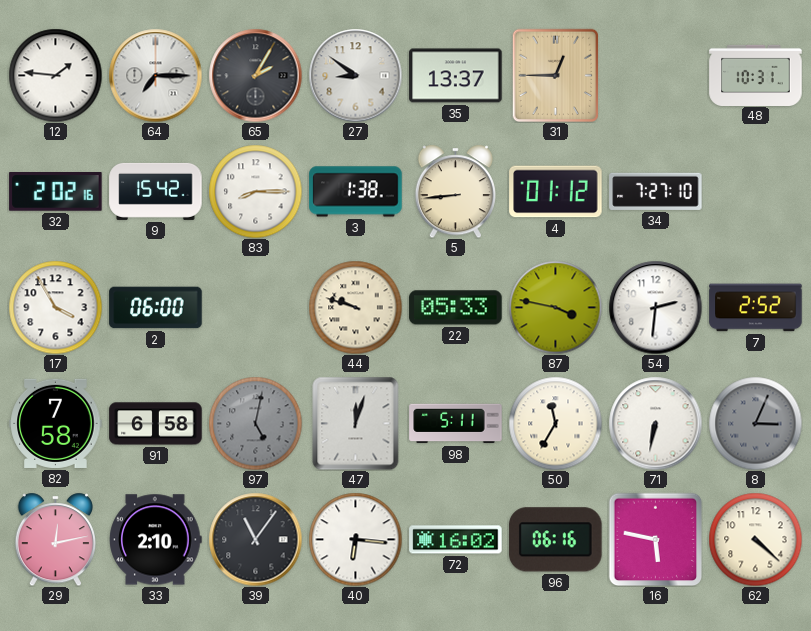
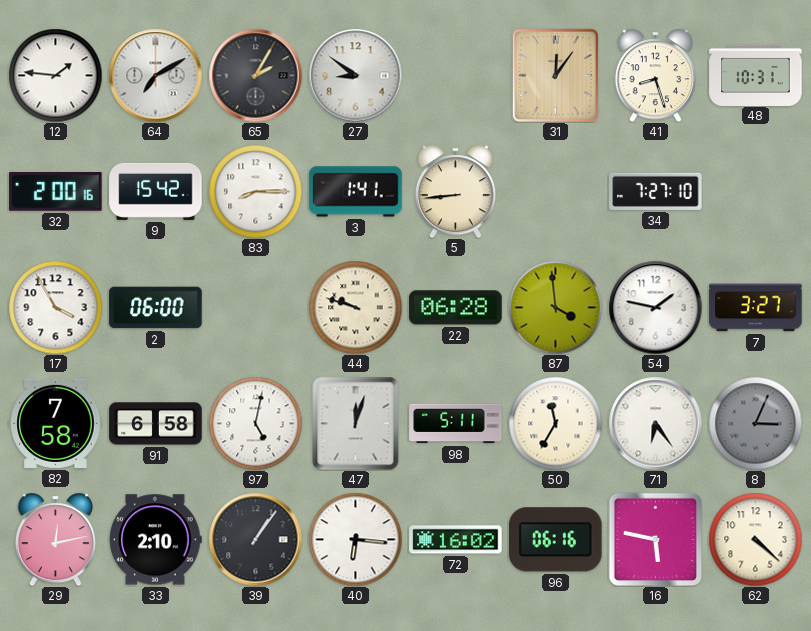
64: 7:15 -> 7:10 (155, 75)
35: 13:37 -> none (456, 76)
31: 12:45 -> 12:06 (556, 75)
41: none -> 8:27 (655, 75)
32: 2:02 -> 2:00 (56, 192)
3: 1:38 -> 1:41 (356, 192)
4: 01:12 -> none (556, 192)
22: 05:33 -> 06:28 (456, 308)
87: 3:47 -> 3:59 (555, 307)
54: 2:31 -> 1:47 (655, 307)
7: 2:52 -> 3:27 (756, 308)
97 dial: grey -> white (255, 423)
71: 6:32 -> 6:24 (655, 423)
39: 11:06 -> 1:06 (255, 539)
